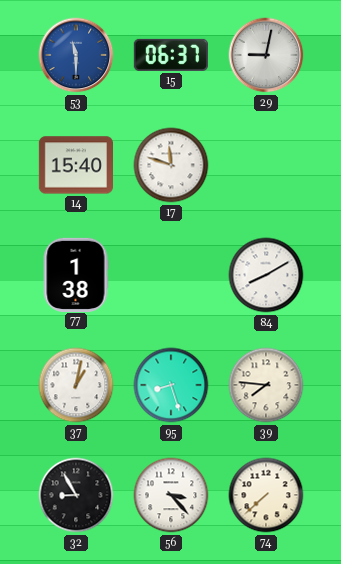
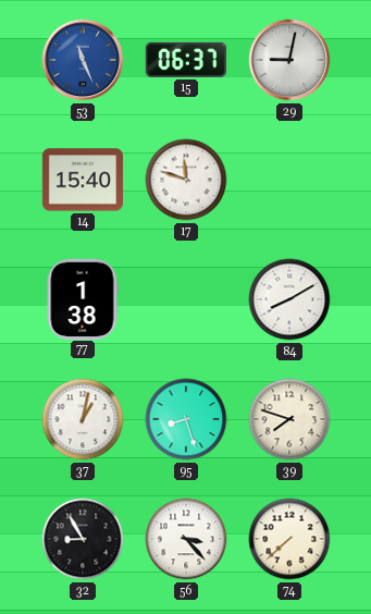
53: 11:30 -> 11:26 (83, 60)
39: 7:46 -> 7:48 (289, 419)
